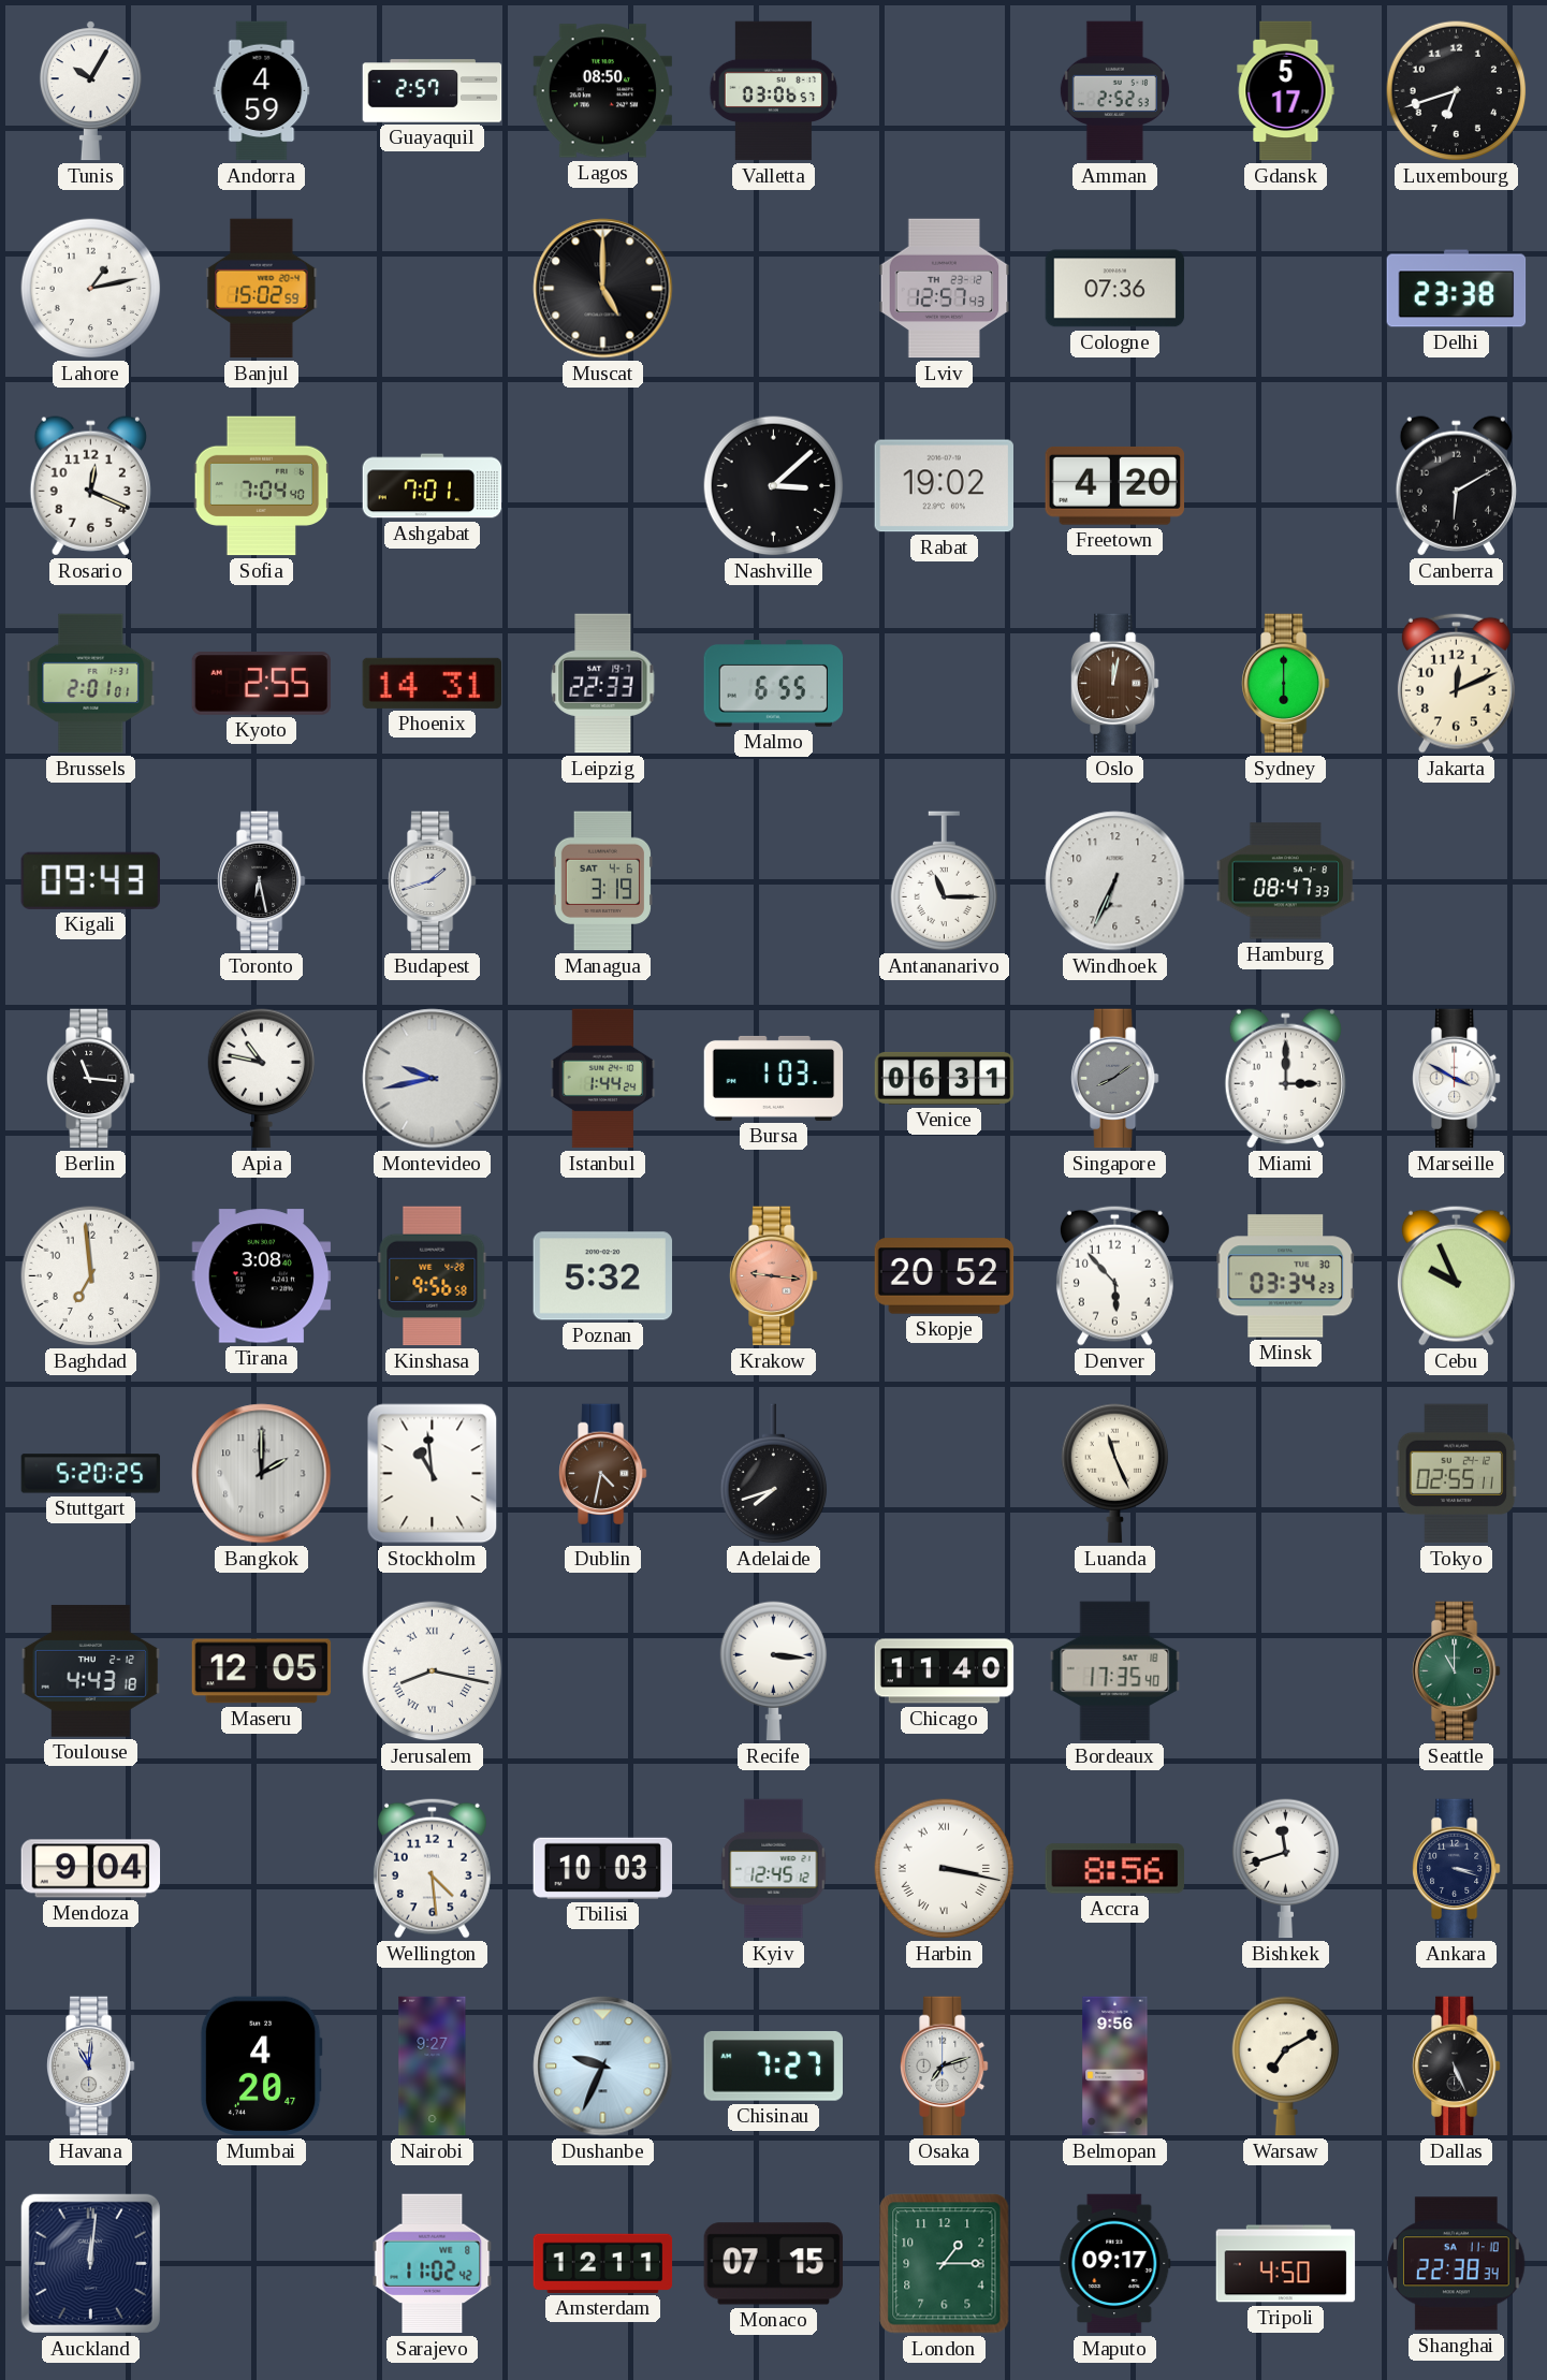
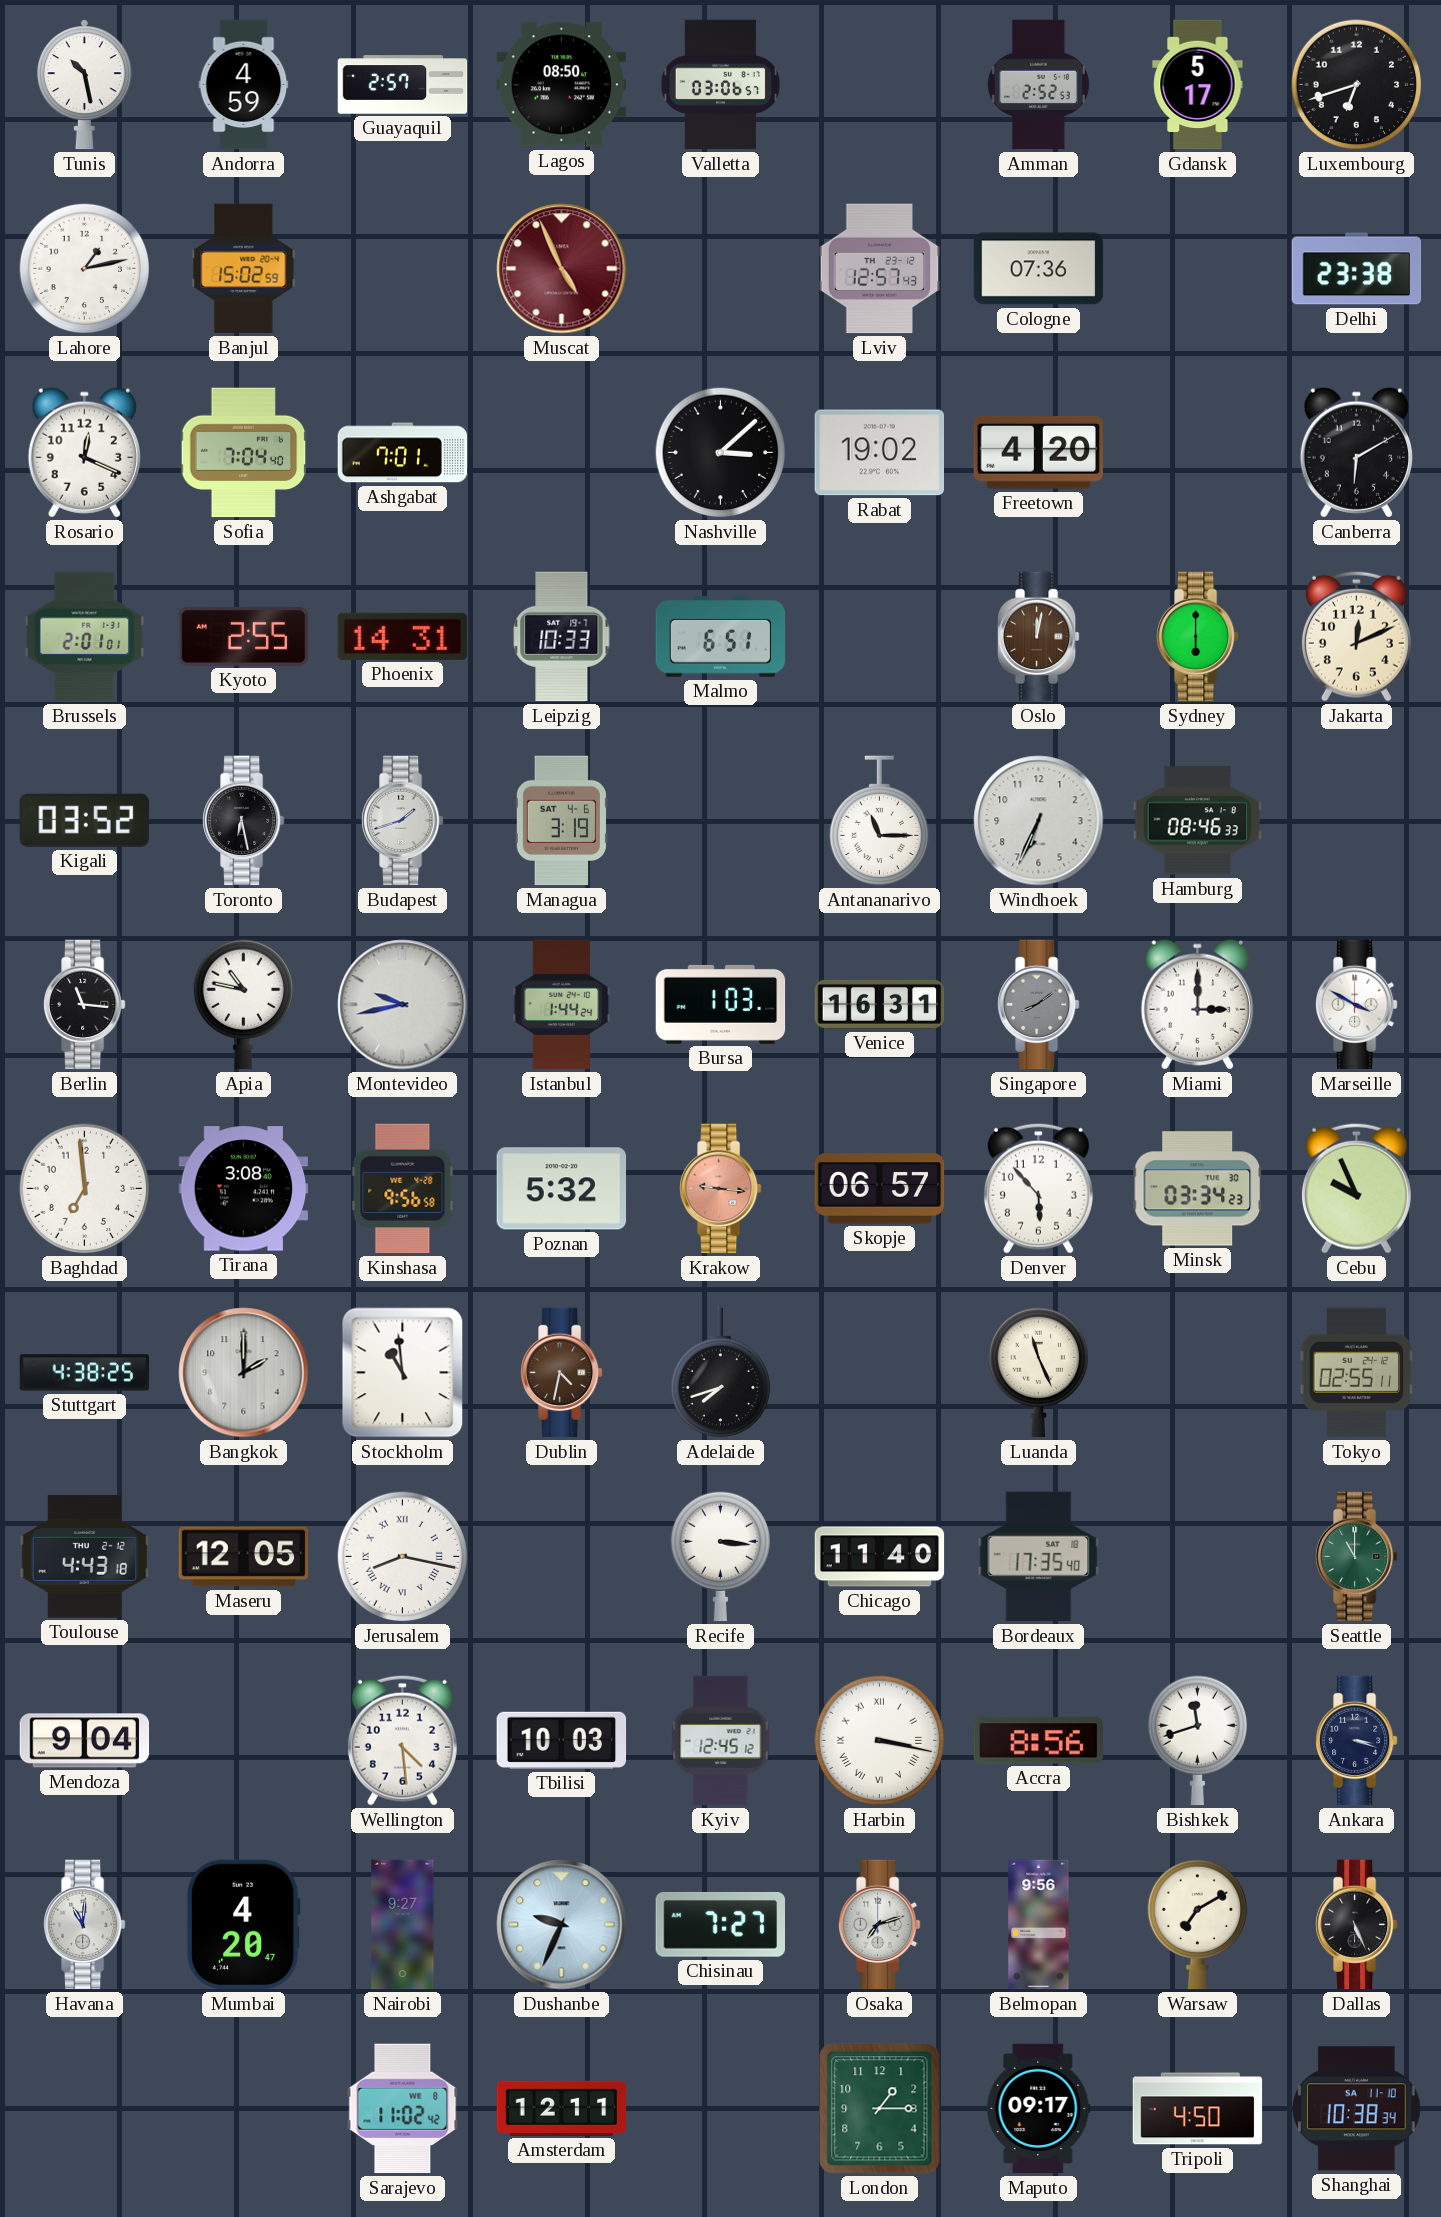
Tunis: 10:05 -> 10:28 (84, 85)
Muscat: 5:00 -> 4:56 (562, 269)
Muscat dial: black -> burgundy (562, 269)
Leipzig: 22:33 -> 10:33 (562, 637)
Malmo: 6:55 -> 6:51 (721, 637)
Kigali: 09:43 -> 03:52 (84, 820)
Hamburg: 08:47 -> 08:46 (1198, 821)
Venice: 06:31 -> 16:31 (880, 1004)
Skopje: 20:52 -> 06:57 (880, 1189)
Stuttgart: 5:20 -> 4:38 (85, 1373)
Auckland: 12:01 -> none (90, 2263)
Monaco: 07:15 -> none (774, 2264)
Shanghai: 22:38 -> 10:38 (1357, 2109)
